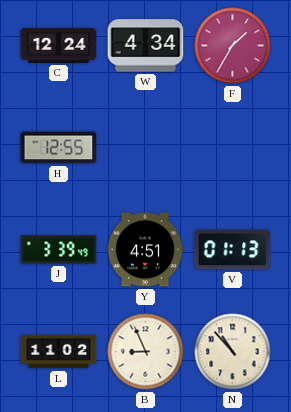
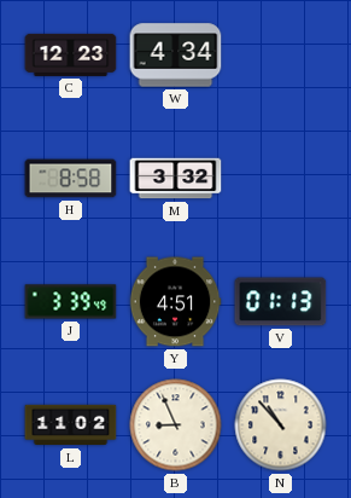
C: 12:24 -> 12:23 (71, 54)
F: 1:35 -> none (233, 46)
H: 12:55 -> 8:58 (71, 179)
M: none -> 3:32 (176, 179)
